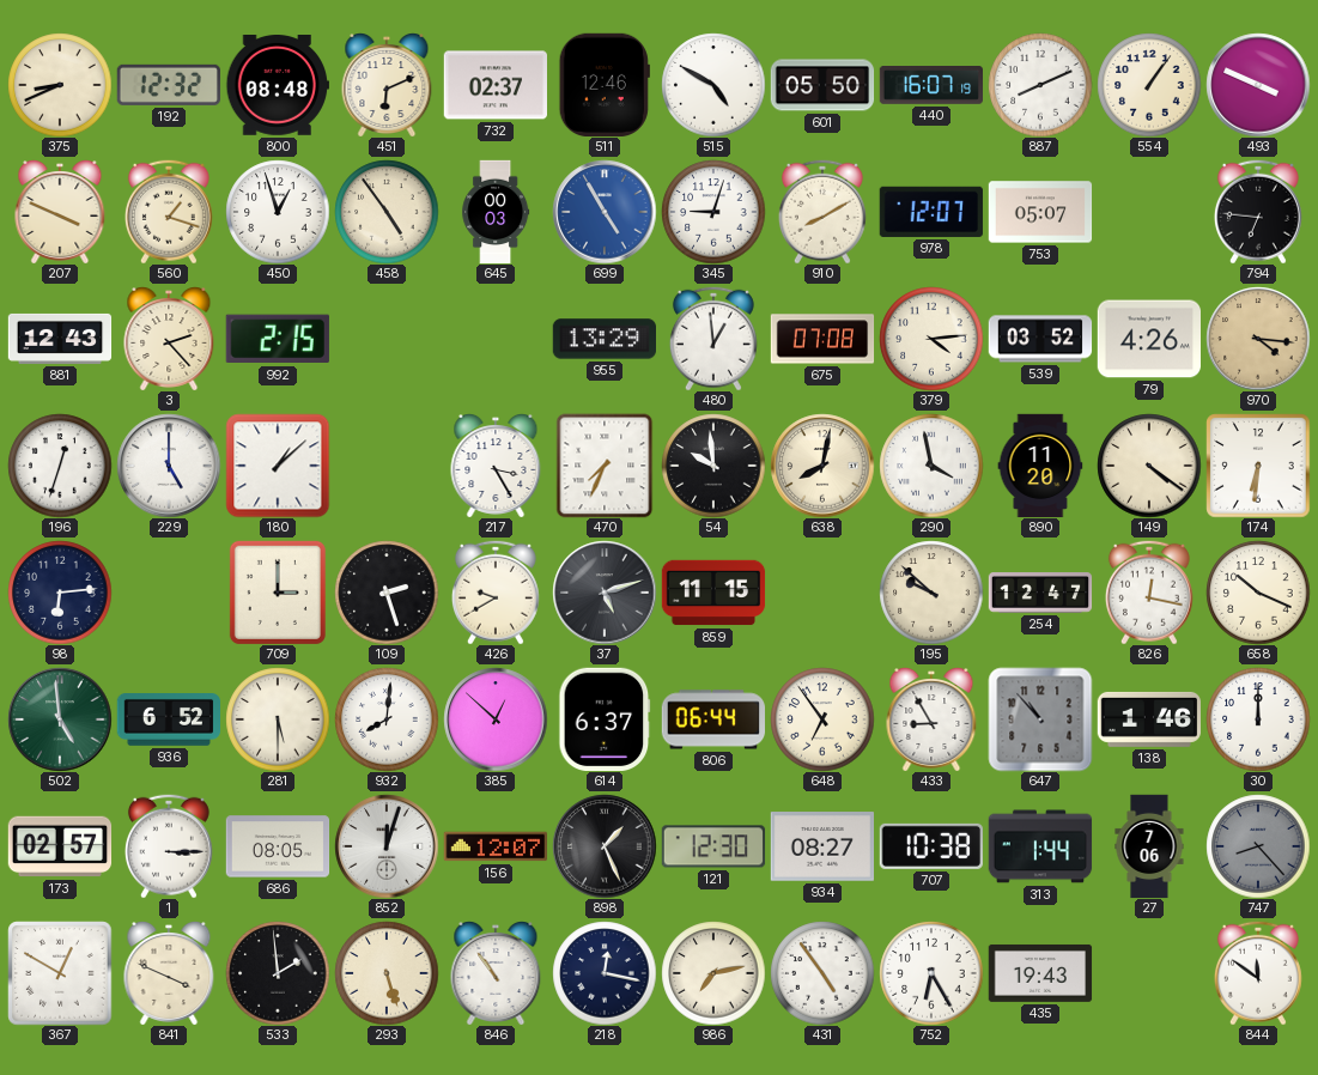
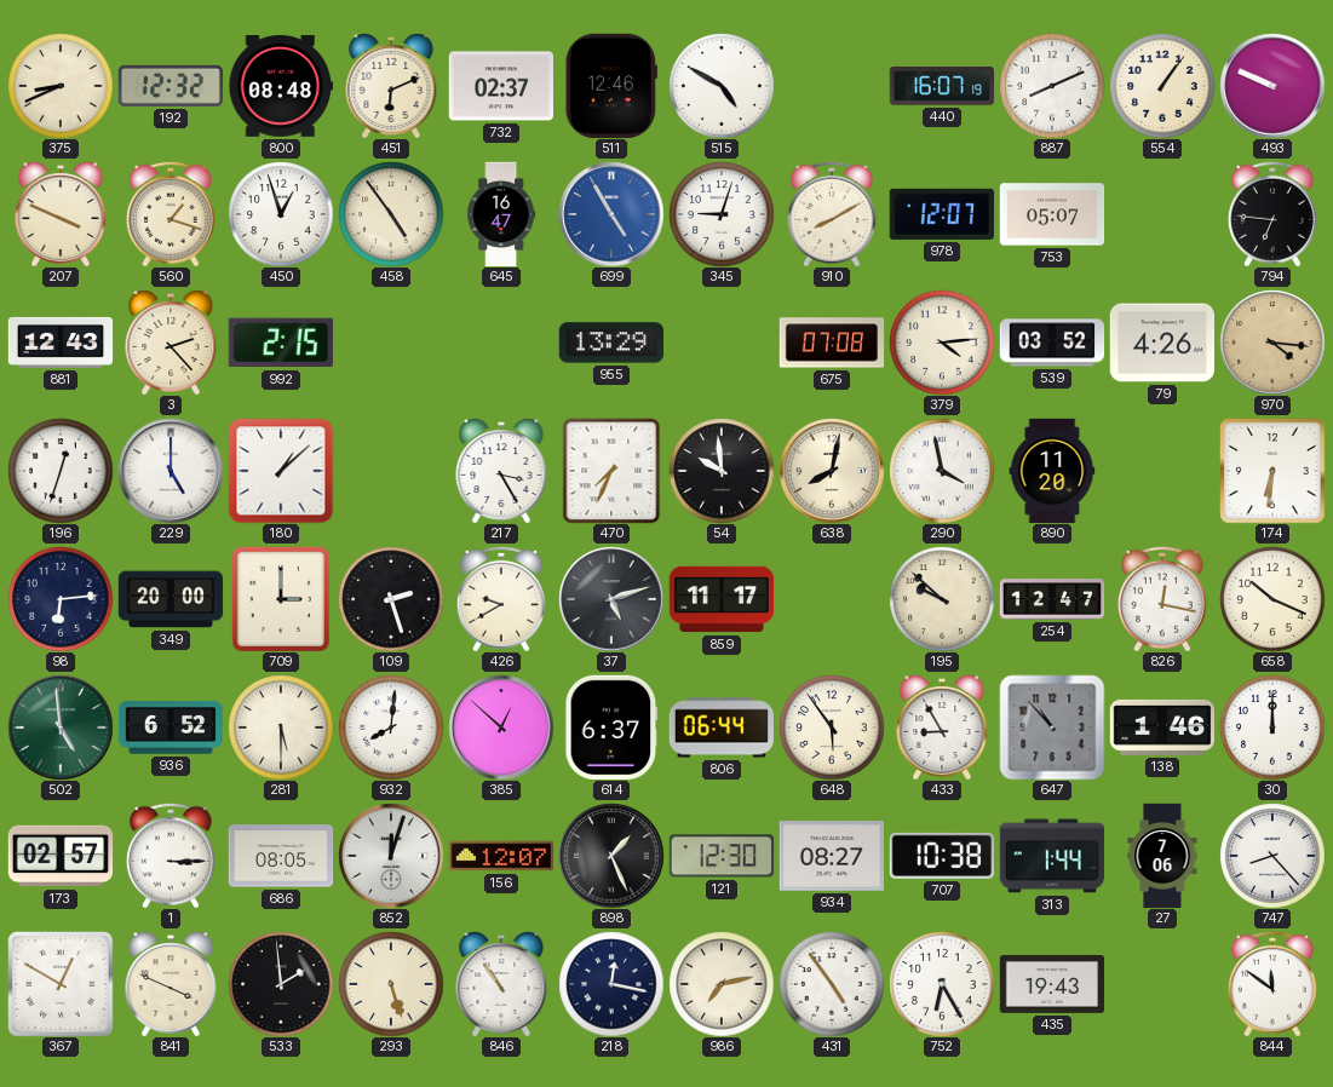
601: 05:50 -> none (822, 85)
493: 3:49 -> 9:49 (1272, 86)
645: 00:03 -> 16:47 (501, 214)
480: 12:59 -> none (713, 339)
149: 4:21 -> none (1149, 466)
349: none -> 20:00 (171, 599)
859: 11:15 -> 11:17 (722, 599)
648: 6:54 -> 5:54 (832, 727)
747 dial: grey -> white (1272, 856)
